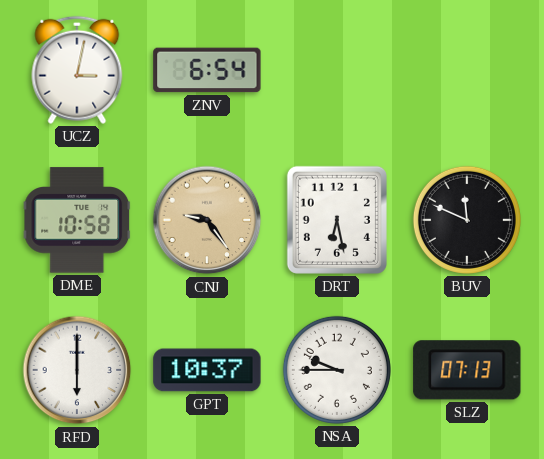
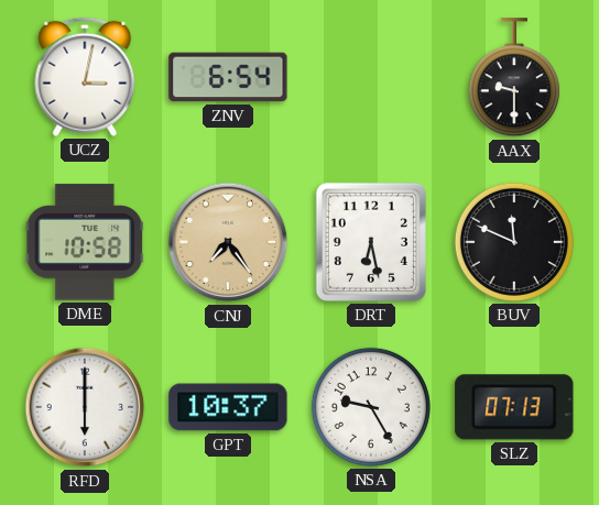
AAX: none -> 9:30 (514, 78)
CNJ: 9:24 -> 7:24 (228, 242)
NSA: 9:45 -> 9:25 (371, 407)
